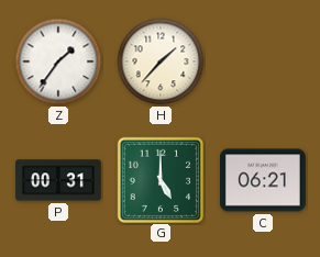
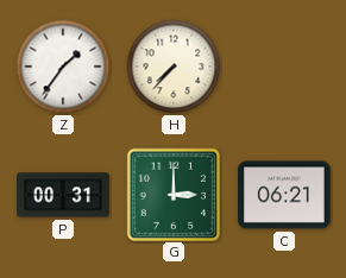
H: 1:37 -> 7:37 (174, 67)
G: 5:00 -> 3:00 (172, 194)
